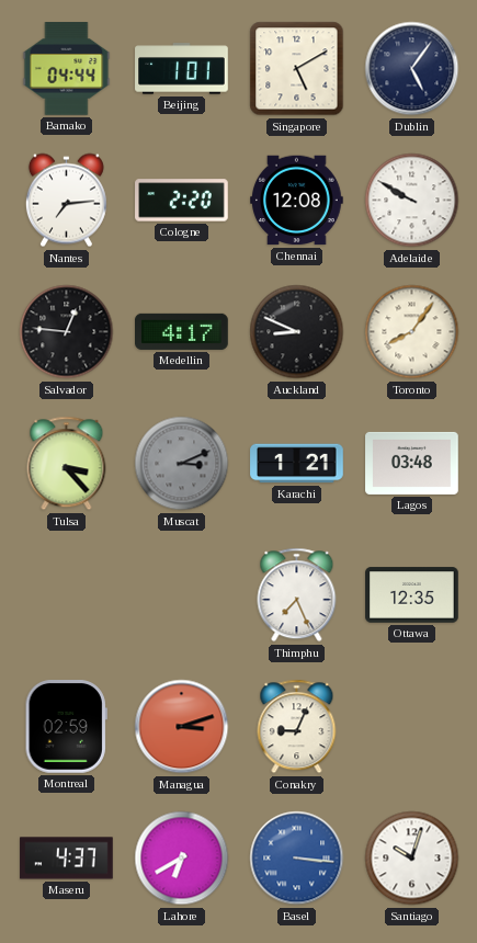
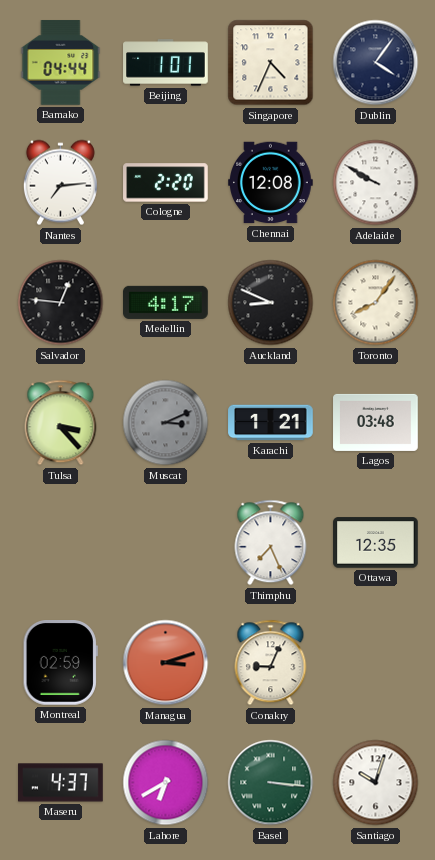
Singapore: 5:10 -> 4:34 (271, 63)
Dublin: 5:06 -> 4:06 (376, 63)
Basel dial: blue -> green (271, 783)
